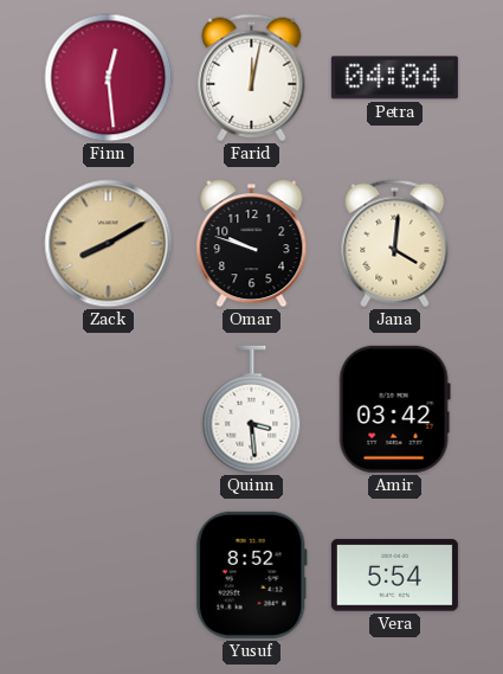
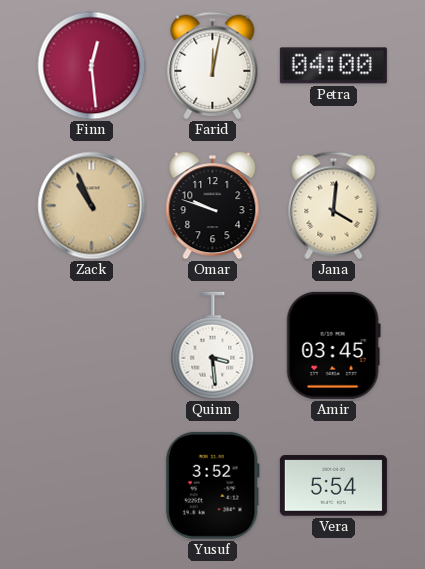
Petra: 04:04 -> 04:00 (333, 66)
Zack: 8:10 -> 10:56 (92, 206)
Amir: 03:42 -> 03:45 (333, 345)
Yusuf: 8:52 -> 3:52 (212, 485)
